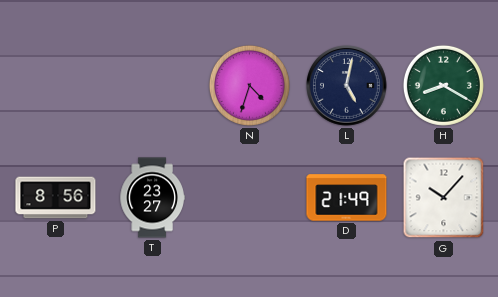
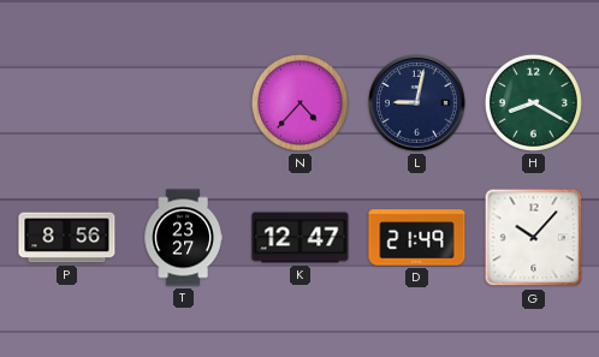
N: 4:33 -> 4:37 (299, 102)
L: 5:02 -> 9:02 (417, 103)
K: none -> 12:47 (301, 238)
